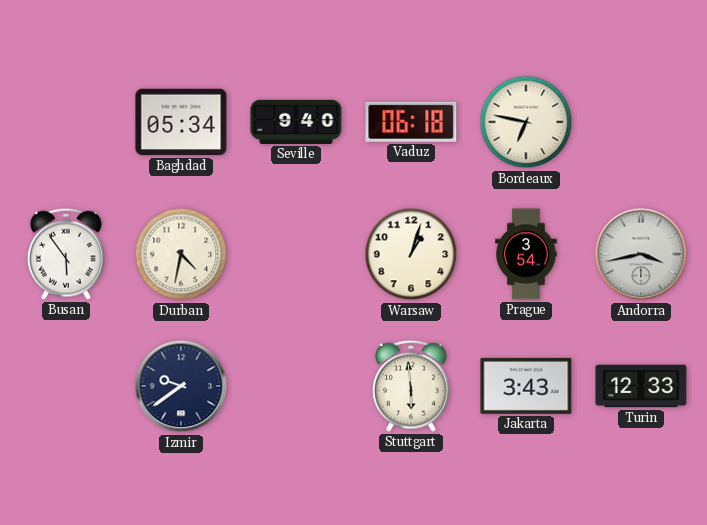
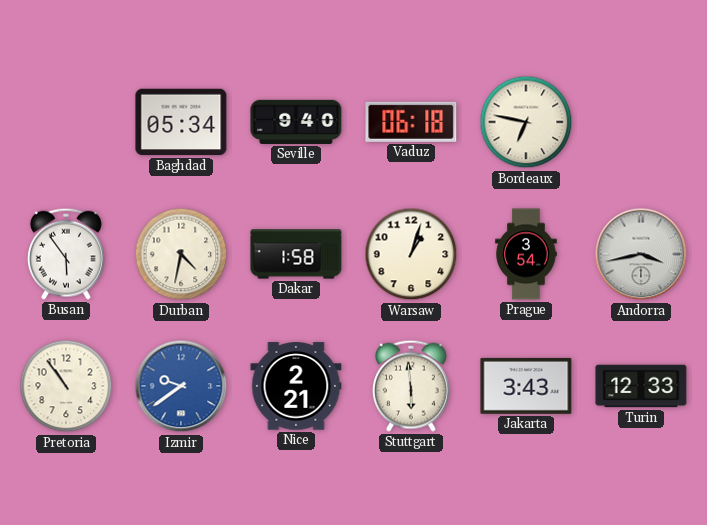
Dakar: none -> 1:58 (296, 254)
Pretoria: none -> 10:54 (66, 386)
Izmir dial: navy -> blue (181, 386)
Nice: none -> 2:21 (296, 386)
